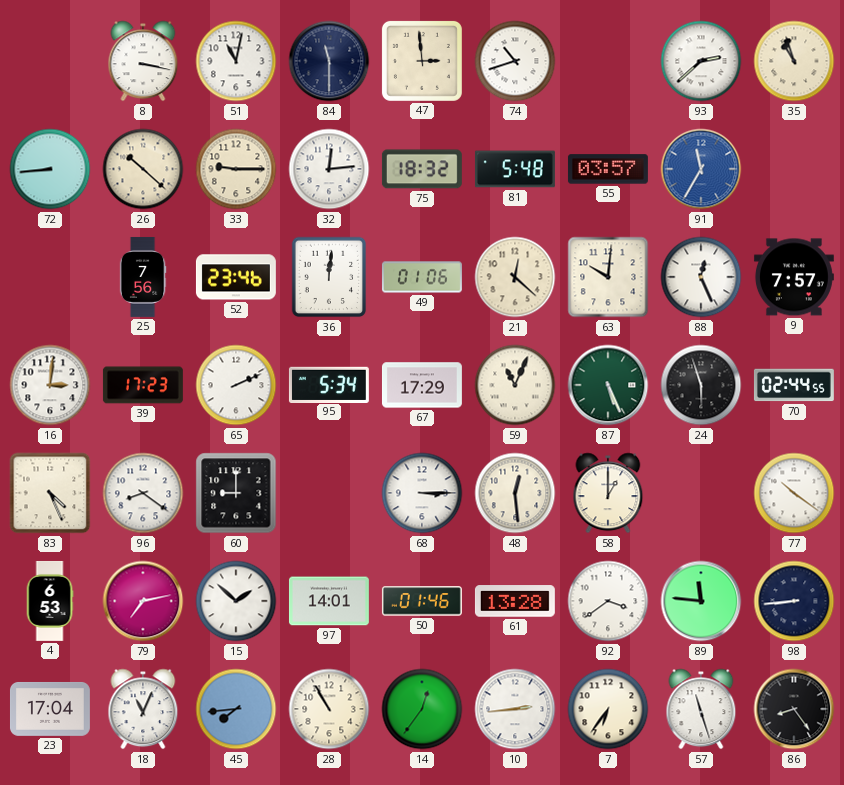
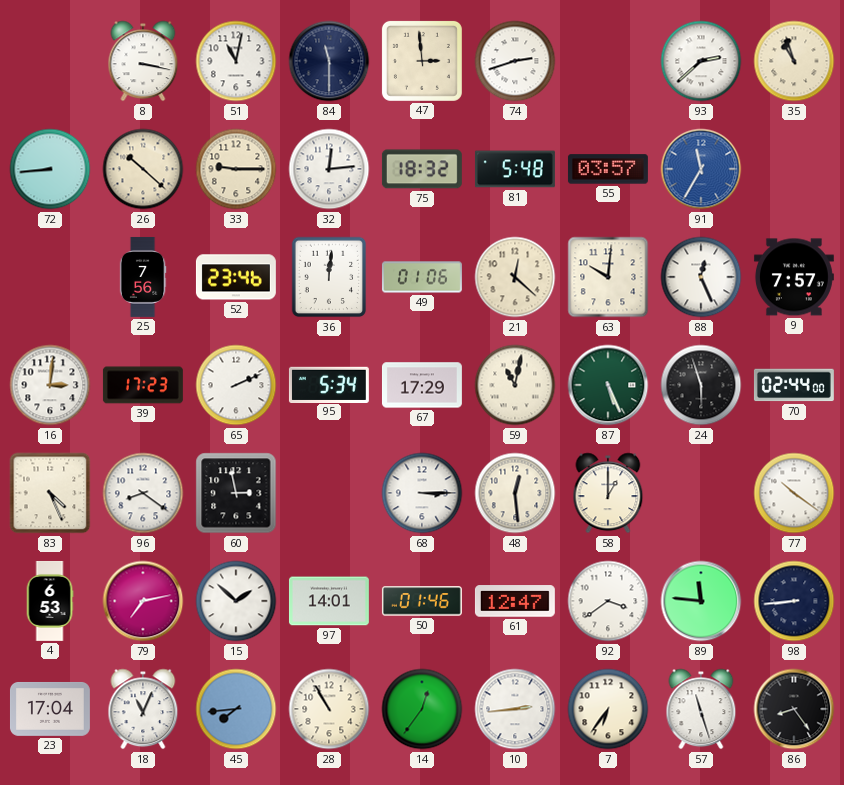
74: 10:42 -> 2:42 (515, 61)
59: 11:04 -> 11:02 (515, 385)
70: 02:44:55 -> 02:44:00 (794, 385)
60: 9:00 -> 2:58 (236, 493)
61: 13:28 -> 12:47 (515, 601)
